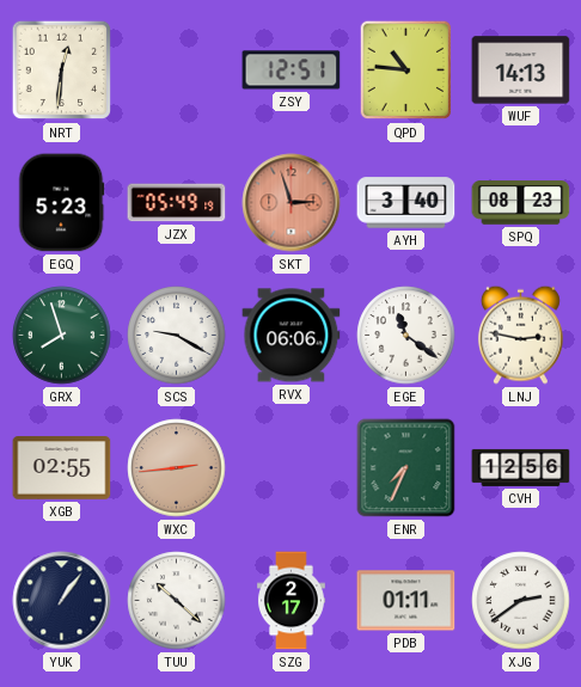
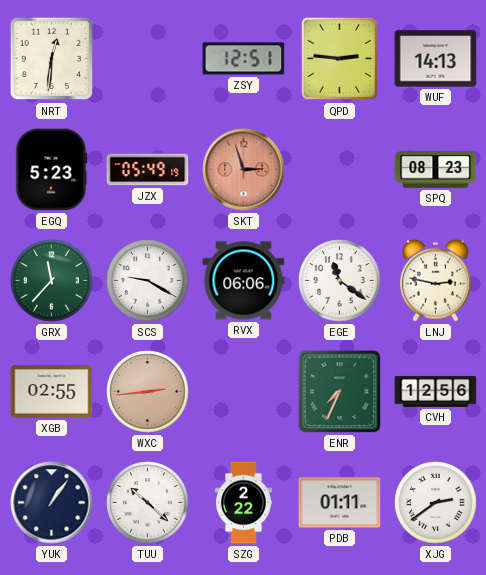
QPD: 10:46 -> 2:46 (340, 59)
AYH: 3:40 -> none (406, 203)
GRX: 7:57 -> 11:37 (52, 281)
SZG: 2:17 -> 2:22 (244, 503)
